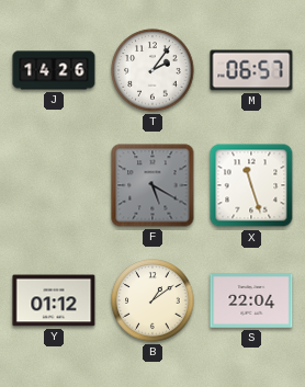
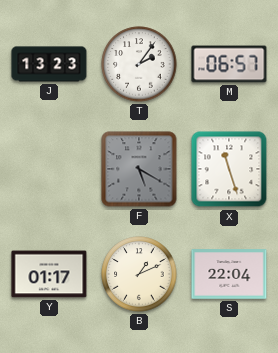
J: 14:26 -> 13:23 (49, 64)
Y: 01:12 -> 01:17 (49, 274)
B: 1:09 -> 1:11 (139, 274)
